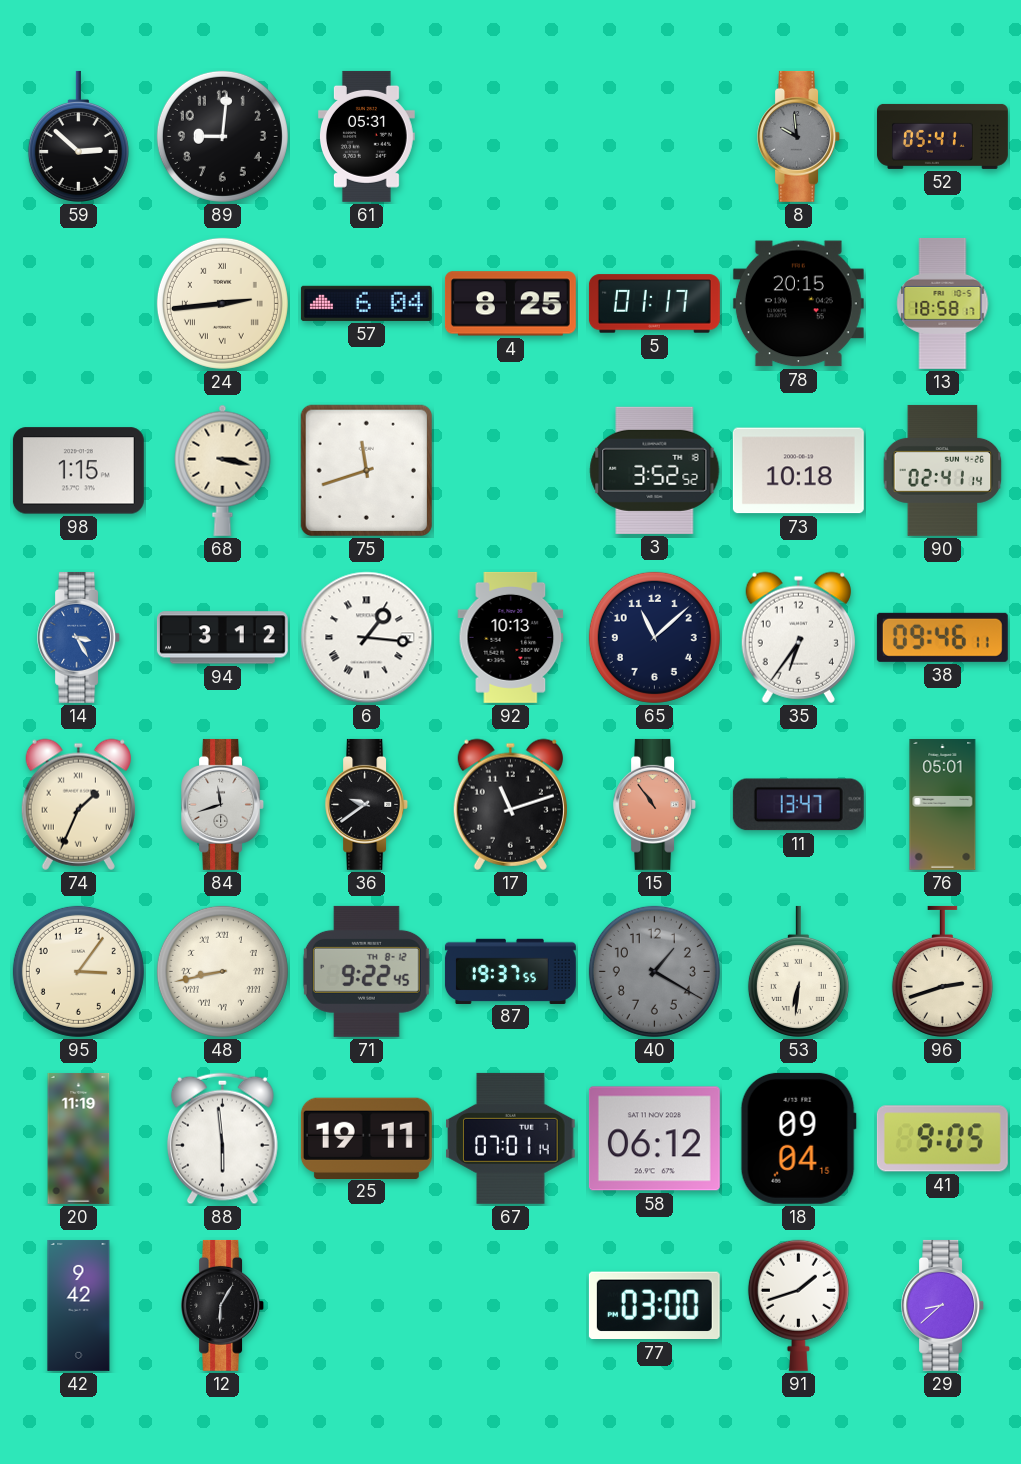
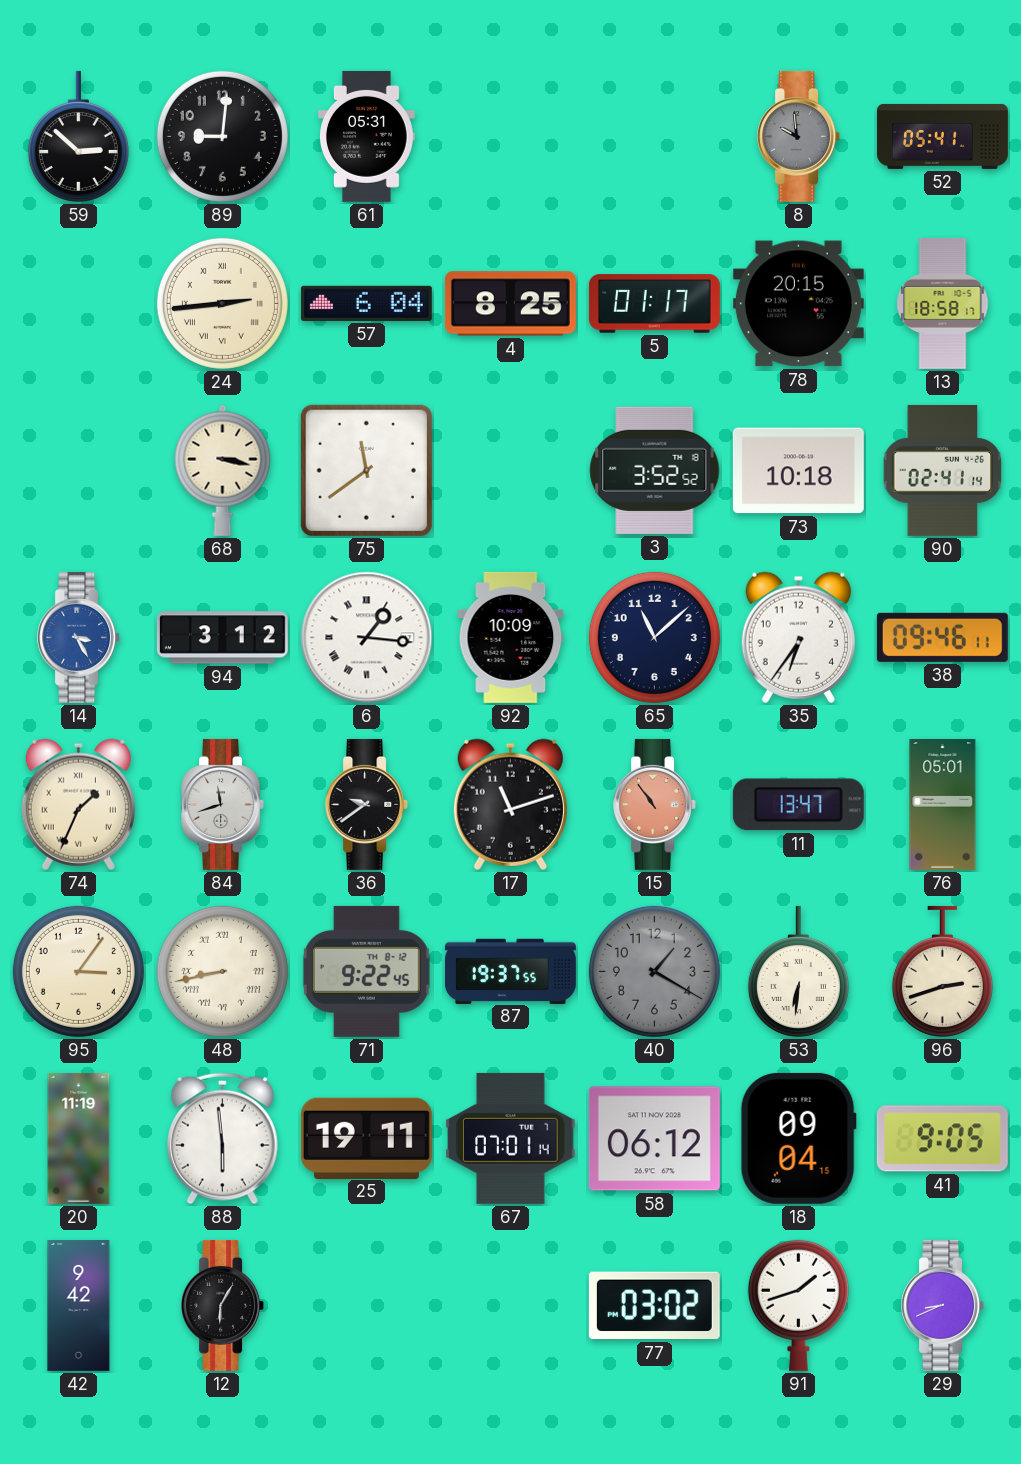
98: 1:15 -> none (78, 471)
75: 11:42 -> 11:39 (366, 470)
92: 10:13 -> 10:09 (511, 637)
77: 03:00 -> 03:02 (654, 1306)
29: 8:38 -> 8:41 (943, 1305)
